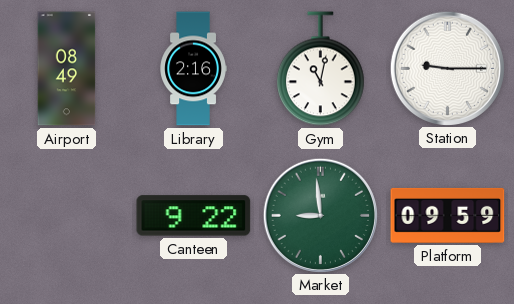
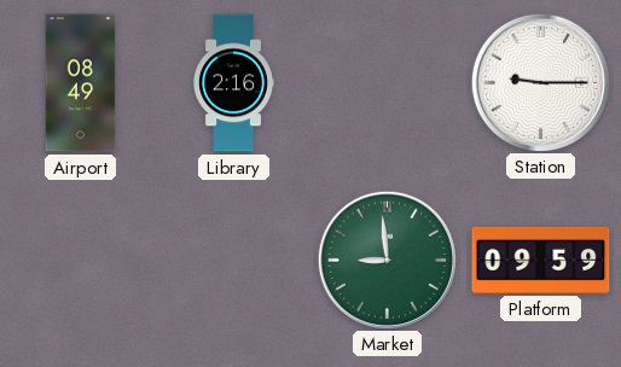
Gym: 11:02 -> none (321, 69)
Canteen: 9:22 -> none (194, 216)
